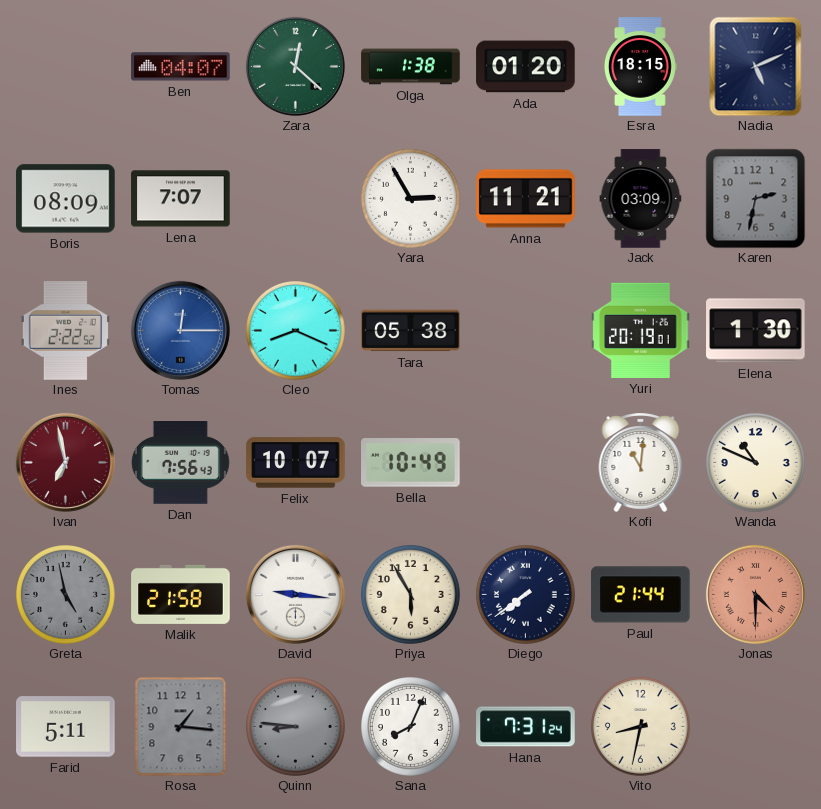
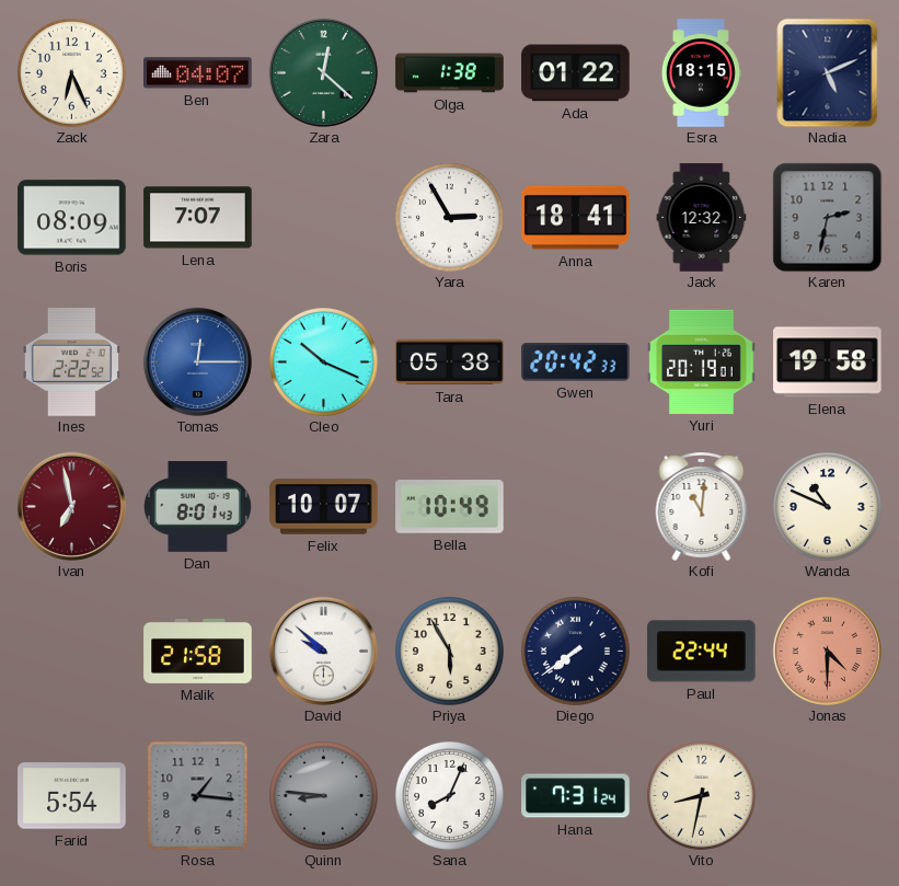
Zack: none -> 6:26 (72, 73)
Ada: 01:20 -> 01:22 (576, 73)
Anna: 11:21 -> 18:41 (576, 218)
Jack: 03:09 -> 12:32 (702, 218)
Cleo: 8:19 -> 10:19 (324, 363)
Gwen: none -> 20:42 (576, 363)
Elena: 1:30 -> 19:58 (828, 363)
Dan: 7:56 -> 8:01 (197, 507)
Greta: 4:58 -> none (66, 595)
David: 9:16 -> 9:52 (323, 651)
Paul: 21:44 -> 22:44 (702, 652)
Farid: 5:11 -> 5:54 (72, 796)
